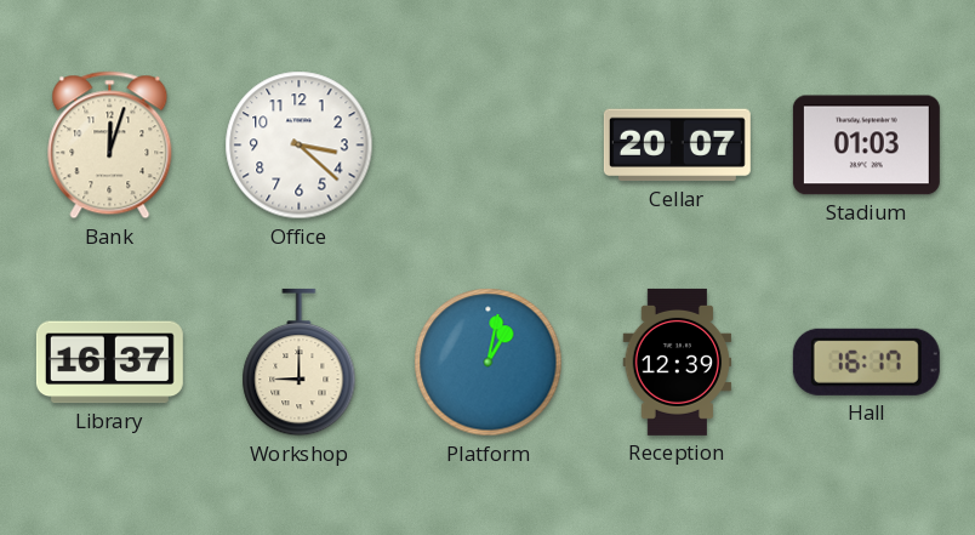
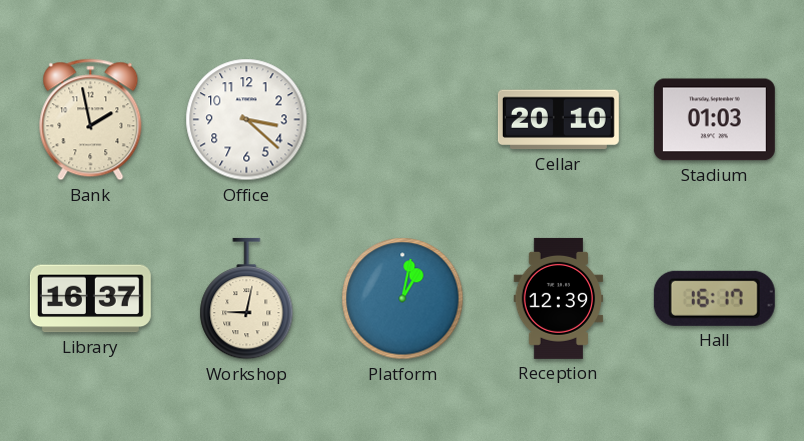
Bank: 12:03 -> 1:58 (91, 120)
Cellar: 20:07 -> 20:10 (558, 120)
Workshop: 9:00 -> 9:02 (247, 299)
